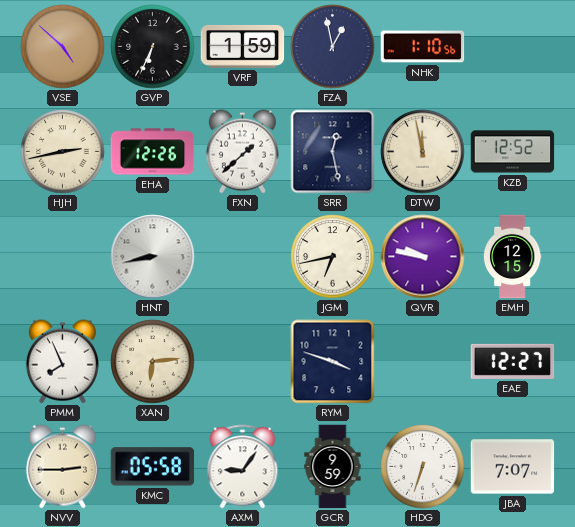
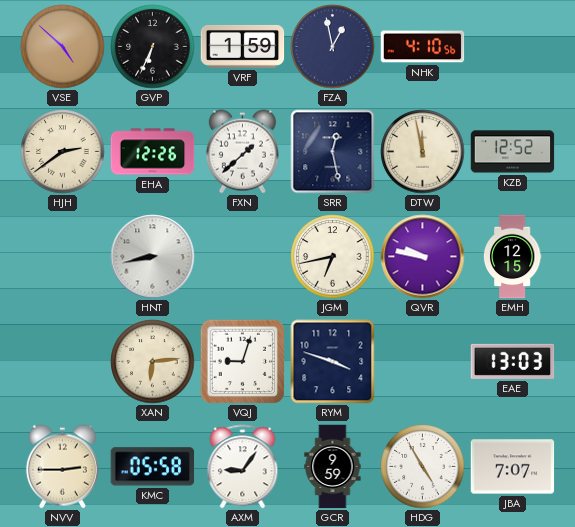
NHK: 1:10 -> 4:10 (423, 47)
HJH: 2:43 -> 2:39 (63, 152)
PMM: 7:56 -> none (62, 362)
VQJ: none -> 9:03 (242, 361)
EAE: 12:27 -> 13:03 (513, 361)
HDG: 6:33 -> 4:55 (423, 467)
